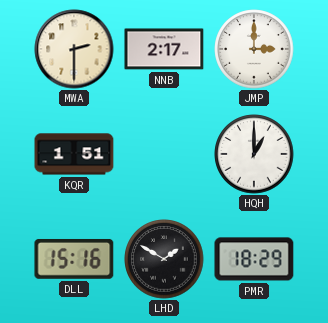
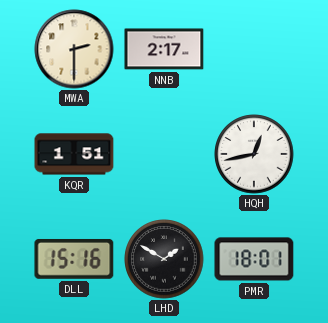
JMP: 3:00 -> none (254, 49)
HQH: 1:00 -> 12:43 (254, 154)
PMR: 18:29 -> 18:01 (254, 259)
